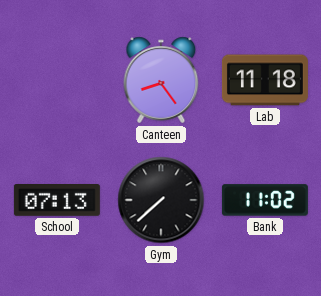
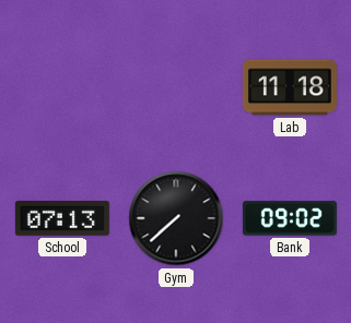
Canteen: 8:24 -> none (161, 80)
Bank: 11:02 -> 09:02 (290, 218)
